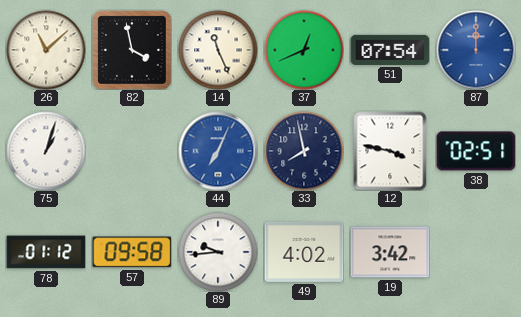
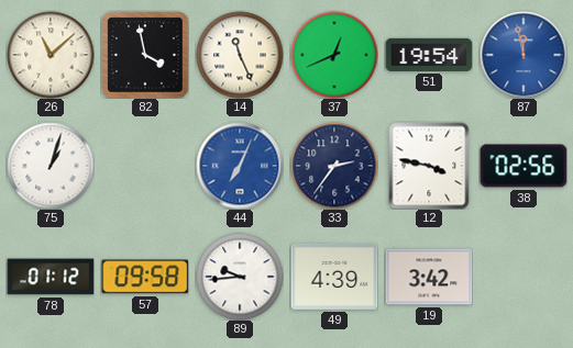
51: 07:54 -> 19:54 (429, 55)
87: 12:00 -> 11:58 (524, 55)
33: 7:58 -> 2:36 (334, 166)
38: 02:51 -> 02:56 (524, 166)
49: 4:02 -> 4:39 (334, 277)
